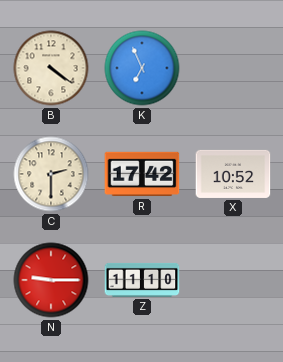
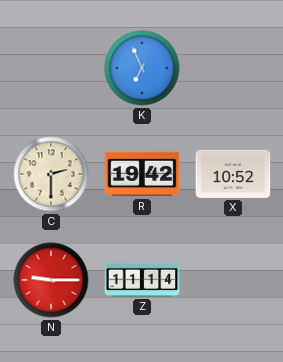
B: 4:21 -> none (51, 68)
R: 17:42 -> 19:42 (142, 174)
Z: 11:10 -> 11:14 (142, 280)
